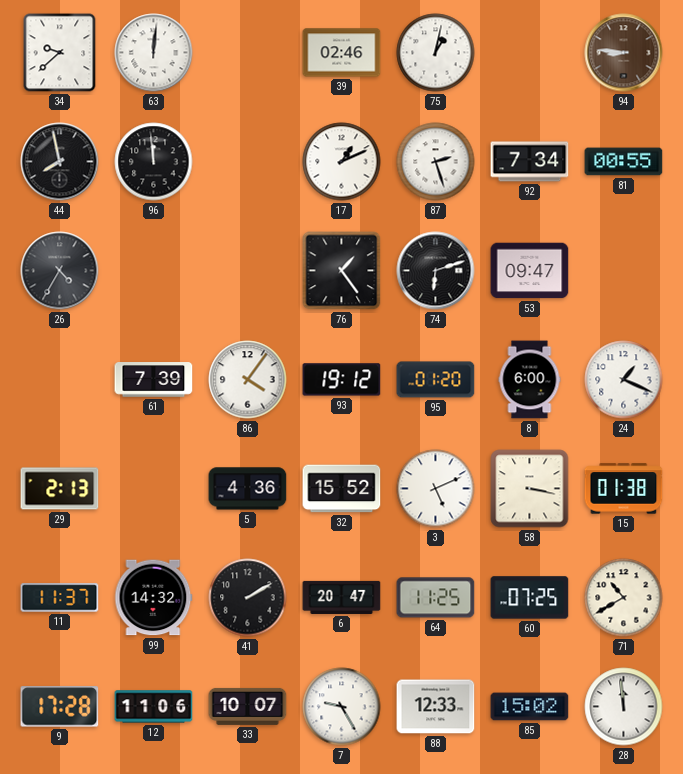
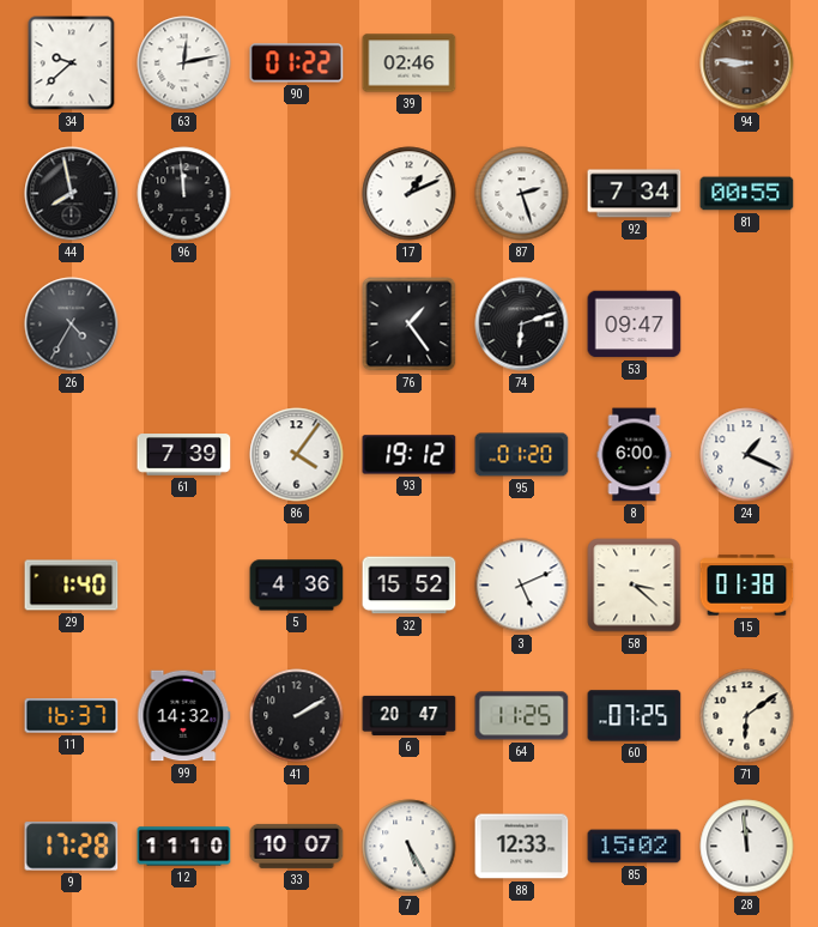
63: 12:01 -> 12:13 (184, 63)
90: none -> 01:22 (297, 63)
75: 1:02 -> none (436, 53)
29: 2:13 -> 1:40 (72, 586)
58: 3:17 -> 3:22 (635, 586)
11: 11:37 -> 16:37 (72, 716)
71: 10:40 -> 6:09 (747, 716)
12: 11:06 -> 11:10 (184, 847)
7: 9:25 -> 5:25 (410, 847)
